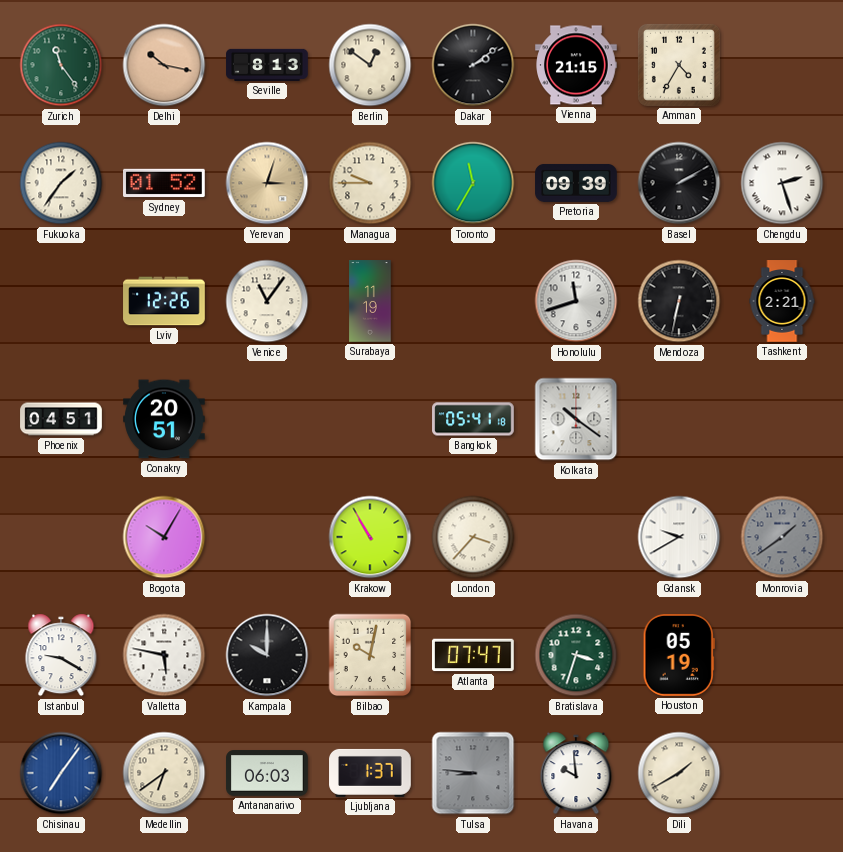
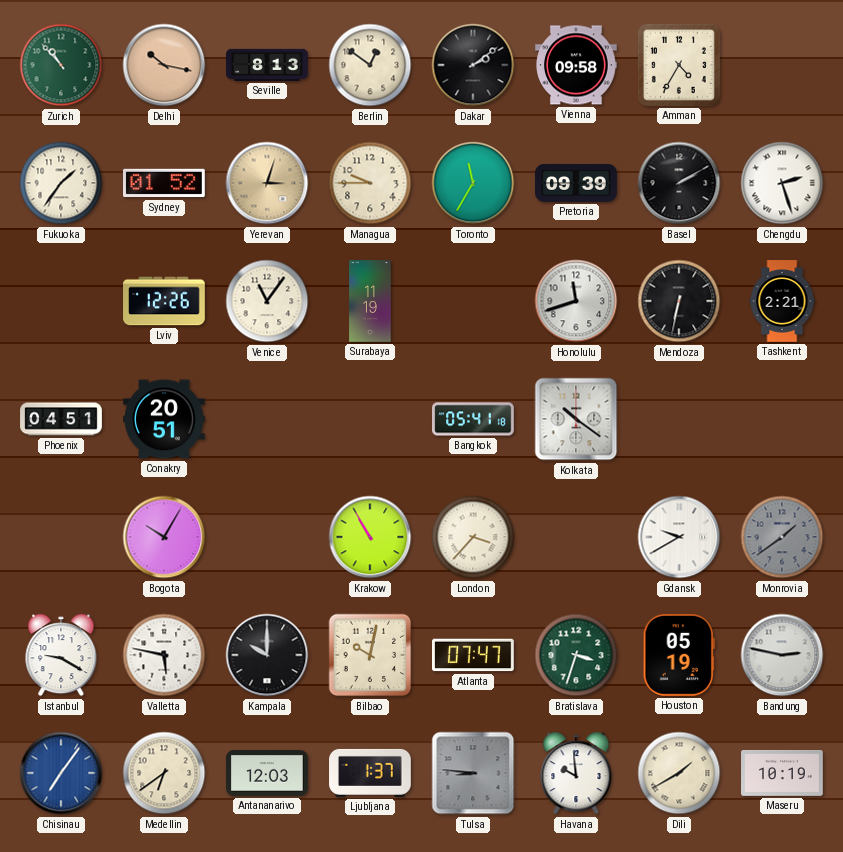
Zurich: 11:24 -> 10:53 (61, 65)
Vienna: 21:15 -> 09:58 (576, 65)
Bandung: none -> 2:47 (782, 655)
Antananarivo: 06:03 -> 12:03 (267, 773)
Maseru: none -> 10:19 (782, 773)
